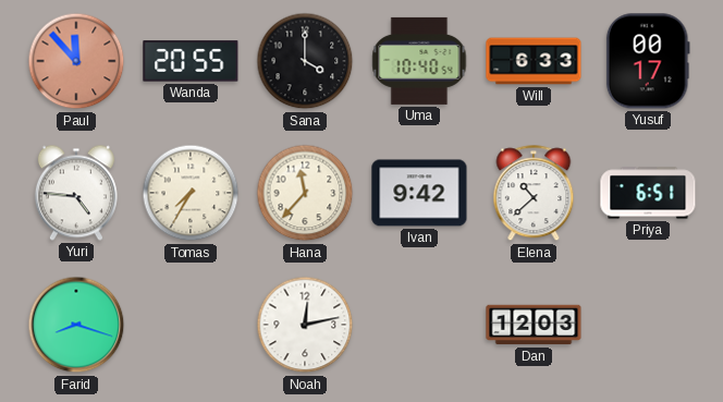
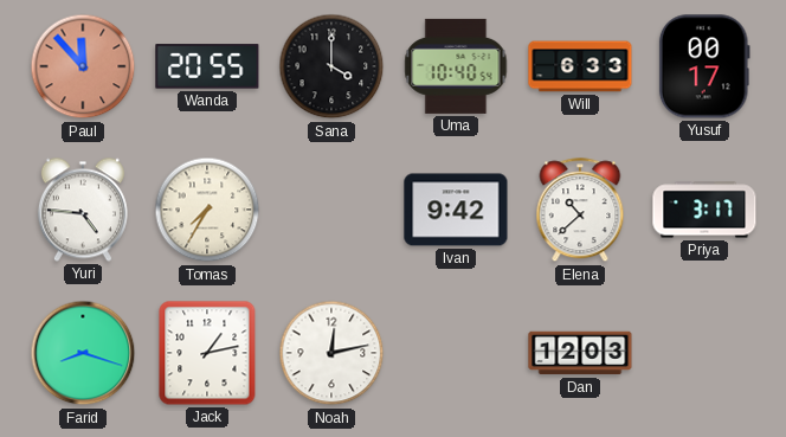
Hana: 11:37 -> none (305, 193)
Priya: 6:51 -> 3:17 (704, 210)
Jack: none -> 1:13 (207, 353)
